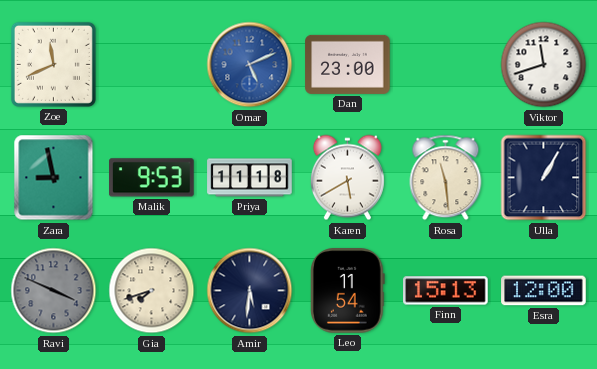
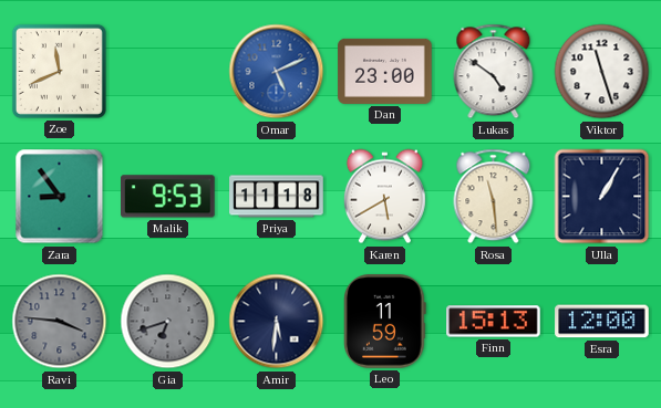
Lukas: none -> 4:51 (494, 72)
Viktor: 11:42 -> 11:27 (602, 72)
Zara: 8:58 -> 8:54 (60, 197)
Ravi: 3:49 -> 3:46 (60, 322)
Gia: 7:42 -> 6:42 (168, 322)
Gia dial: cream -> grey (168, 322)
Leo: 11:54 -> 11:59 (385, 322)
